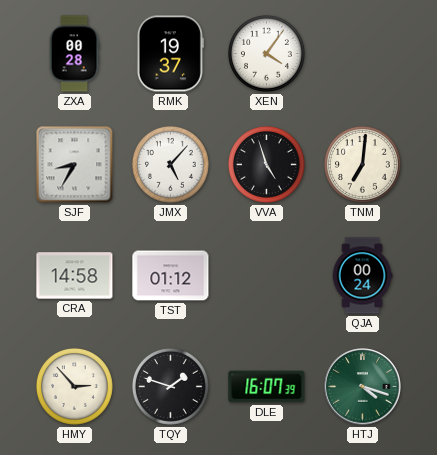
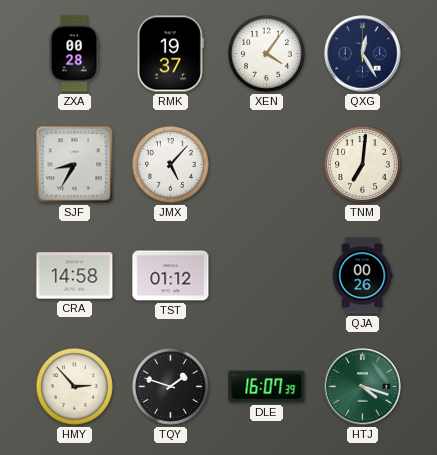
QXG: none -> 12:25 (363, 54)
VVA: 4:57 -> none (266, 165)
QJA: 00:24 -> 00:26 (362, 276)
